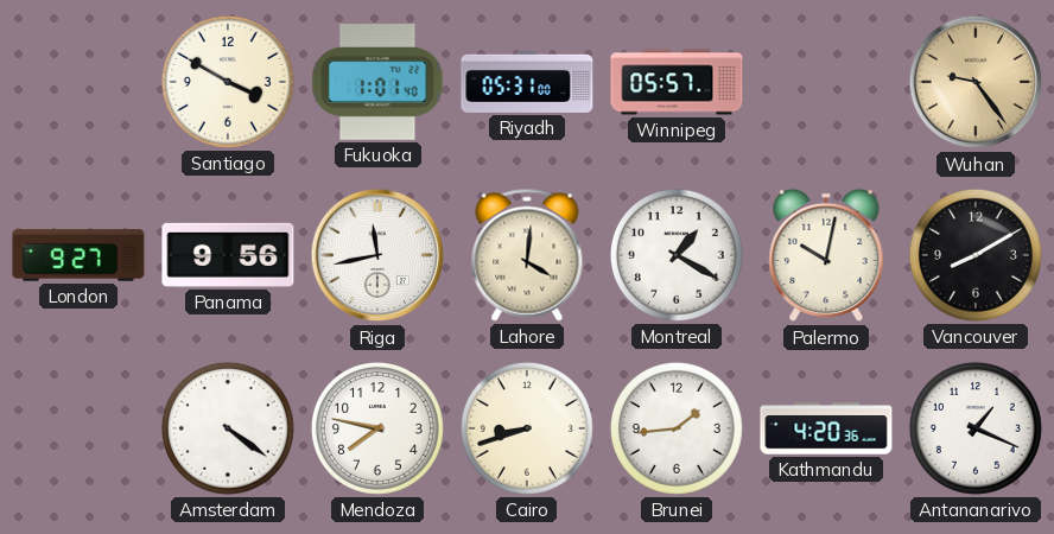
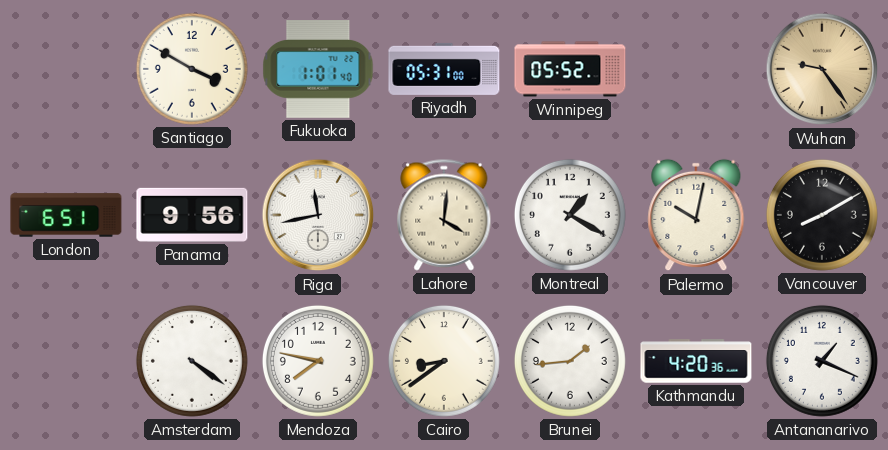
Winnipeg: 05:57 -> 05:52 (570, 69)
London: 9:27 -> 6:51 (66, 215)
Cairo: 8:42 -> 8:39 (444, 361)
